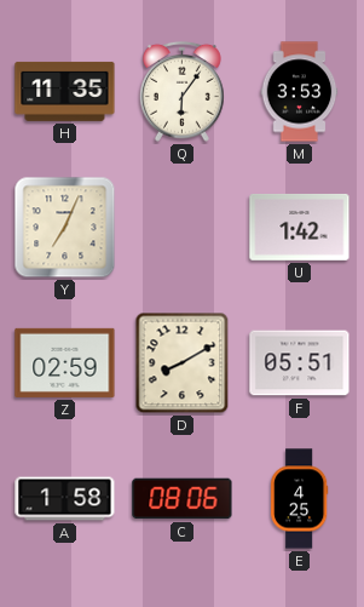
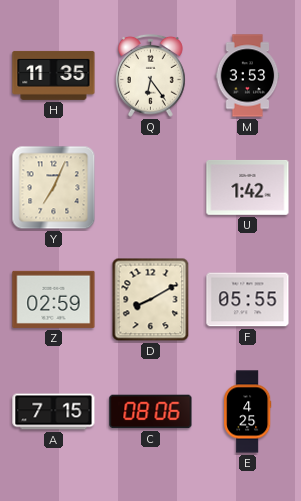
Q: 6:06 -> 6:24 (150, 75)
F: 05:51 -> 05:55 (248, 300)
A: 1:58 -> 7:15 (54, 412)
